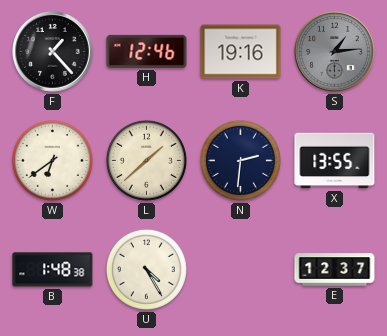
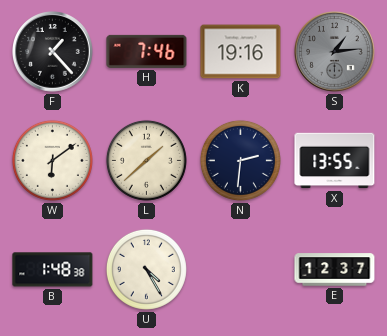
H: 12:46 -> 7:46 (147, 51)
W: 6:39 -> 6:09 (52, 160)
